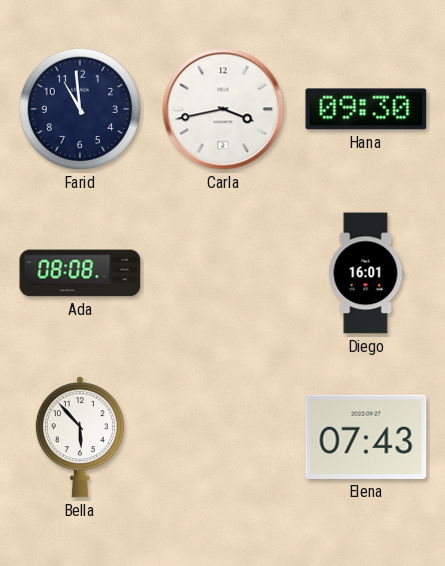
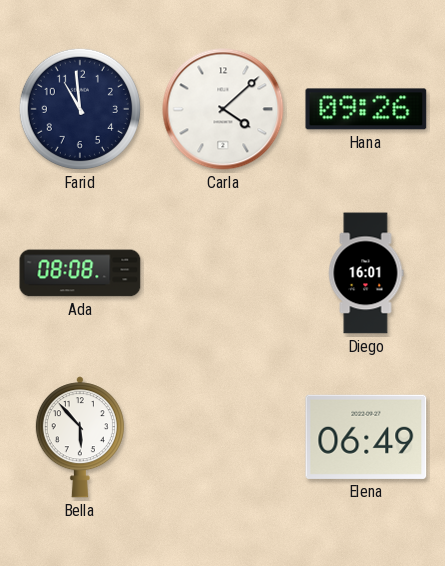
Carla: 3:43 -> 4:08 (223, 109)
Hana: 09:30 -> 09:26 (366, 109)
Elena: 07:43 -> 06:49 (366, 437)
